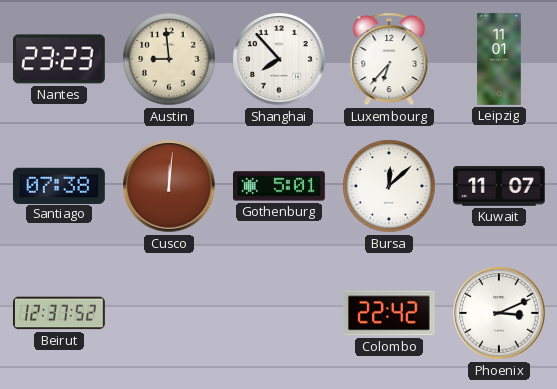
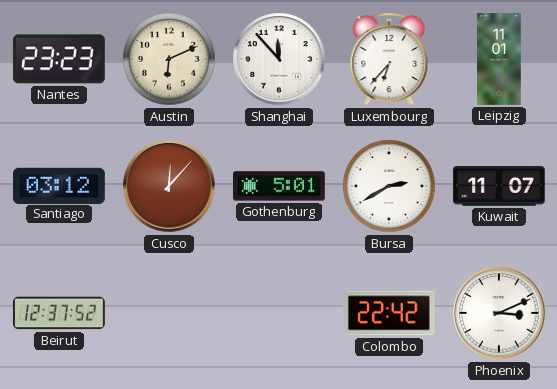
Austin: 8:59 -> 6:11 (169, 59)
Shanghai: 7:53 -> 11:53 (279, 59)
Santiago: 07:38 -> 03:12 (59, 185)
Cusco: 12:01 -> 12:07 (169, 186)
Bursa: 12:08 -> 2:40 (389, 186)
